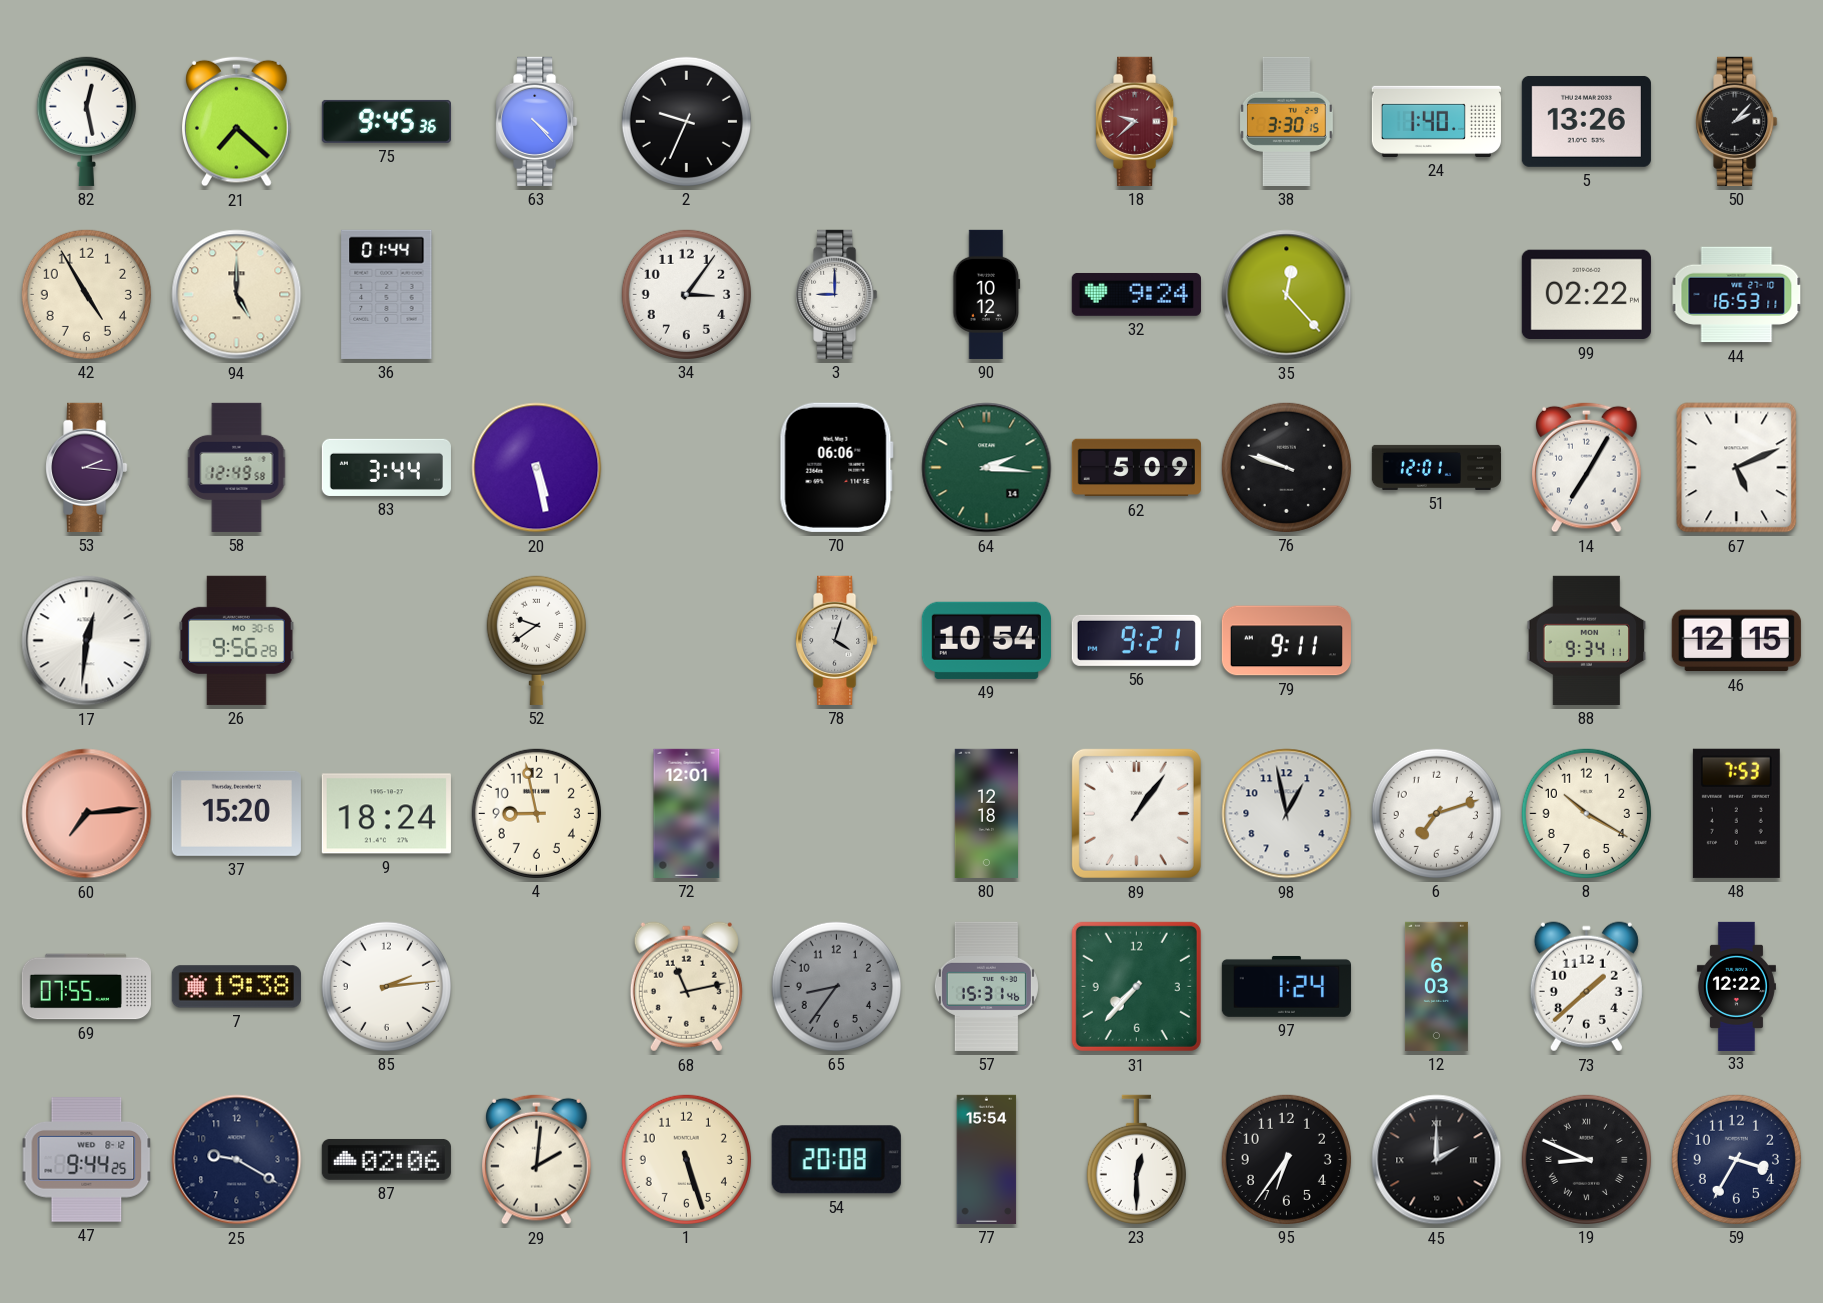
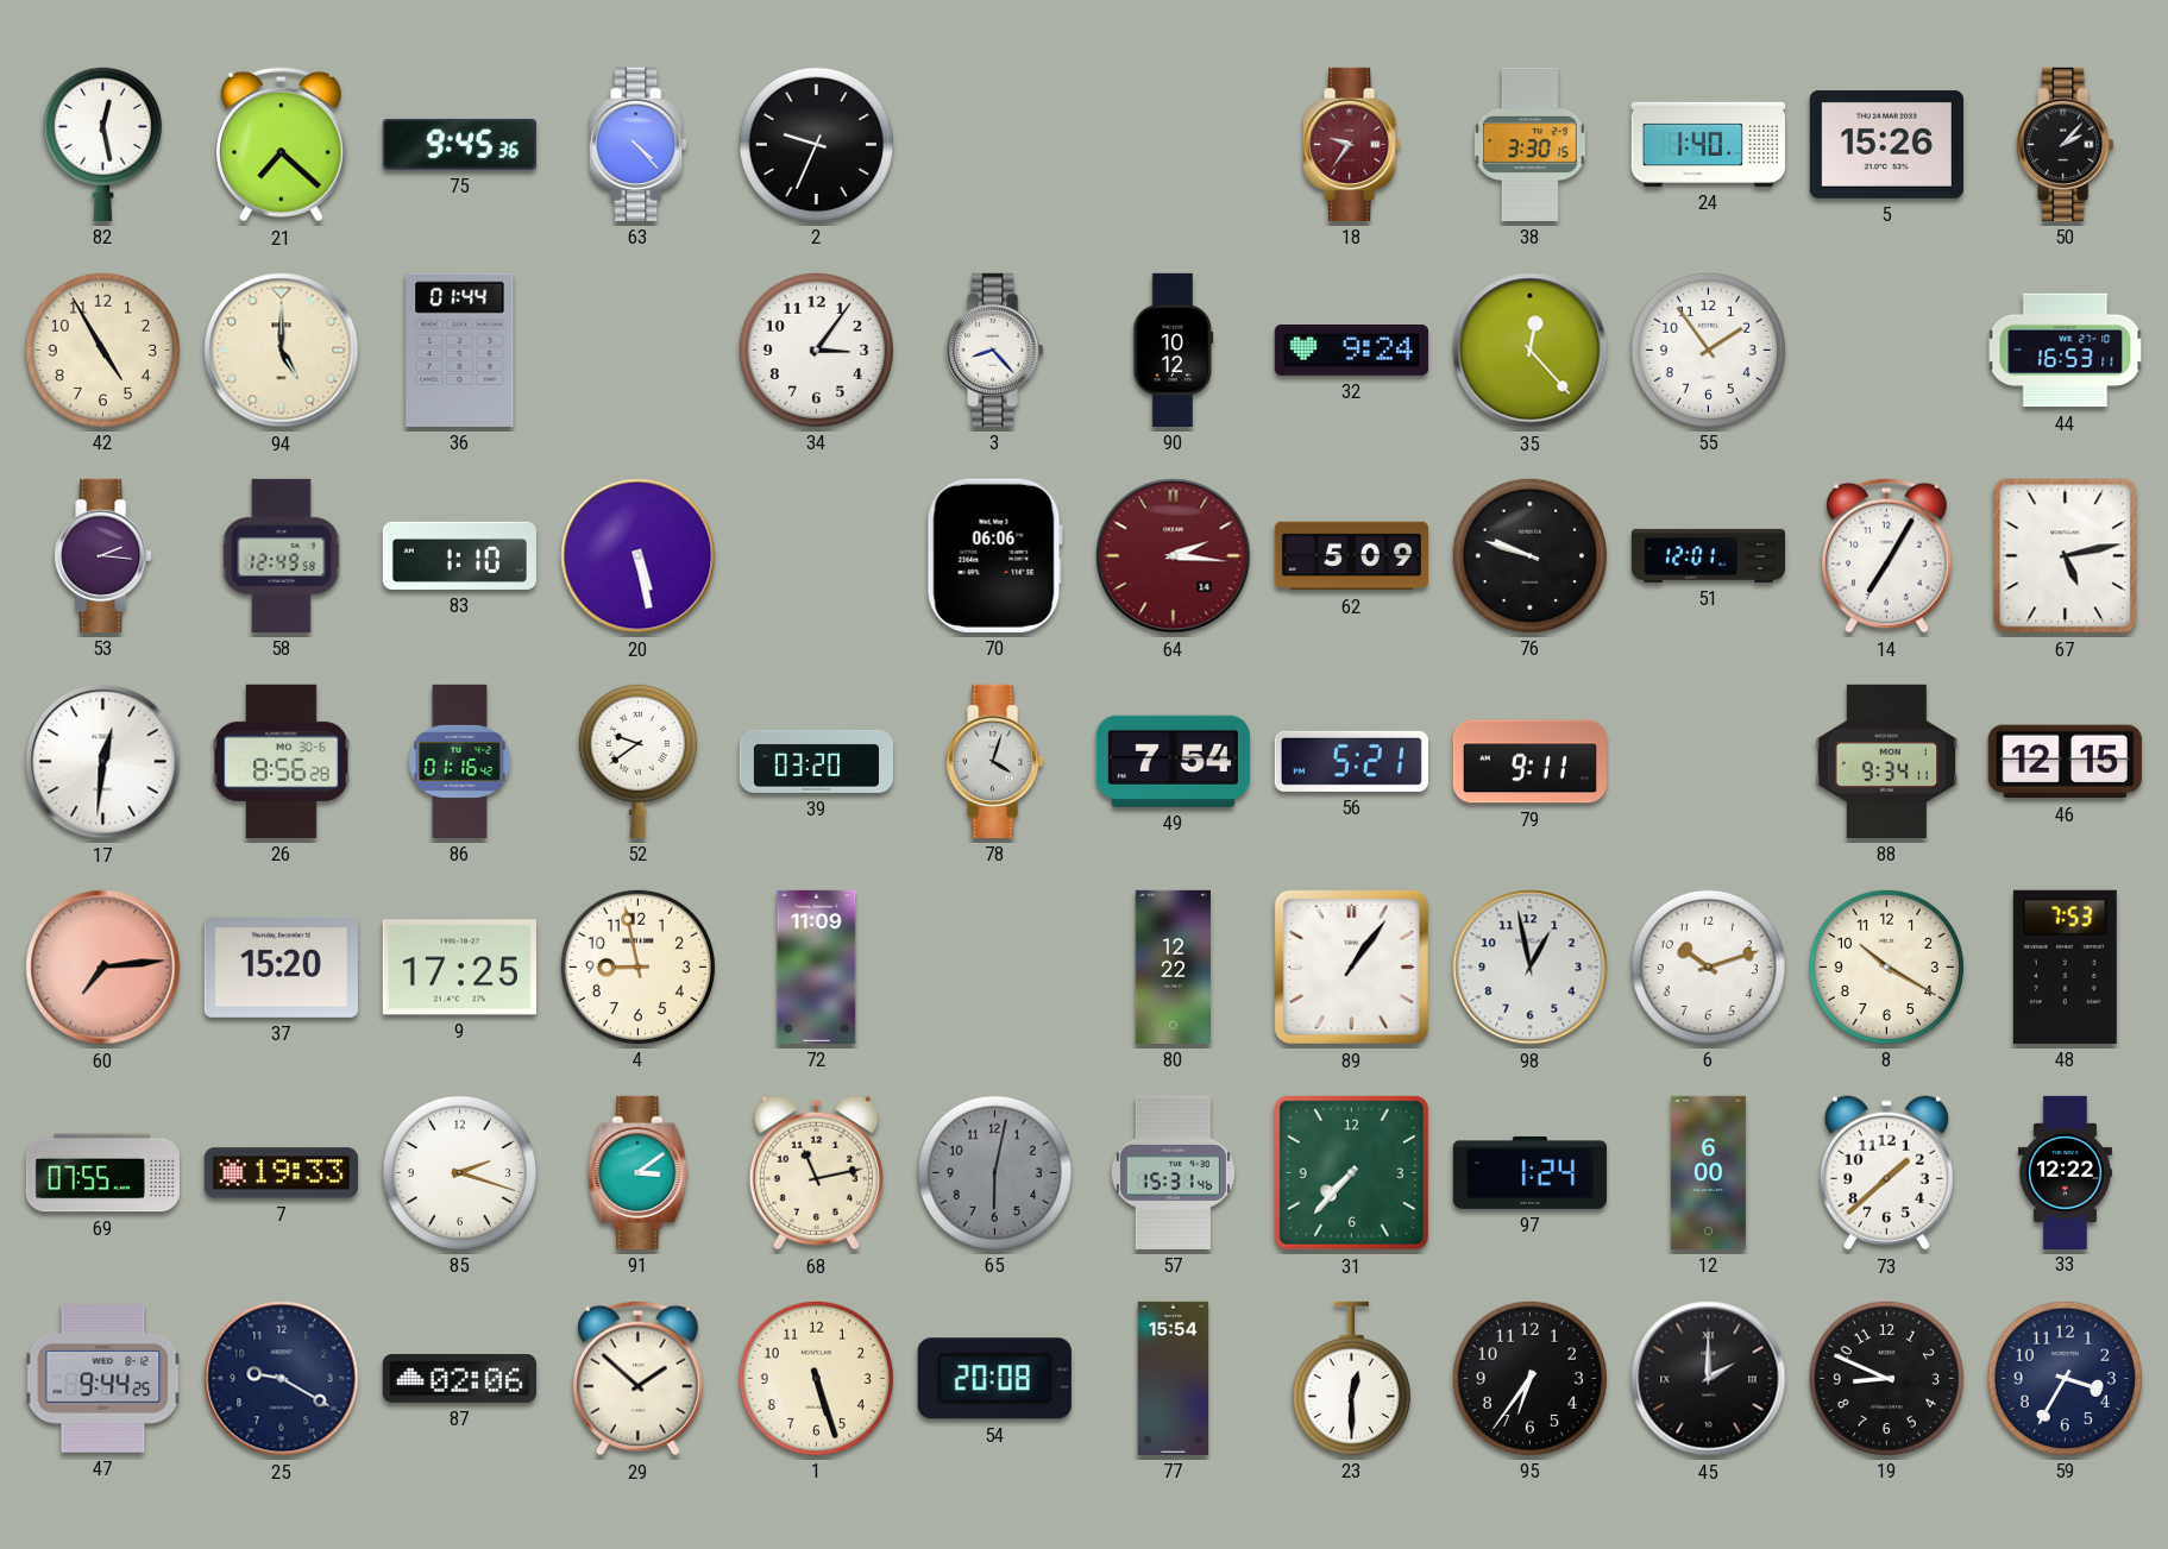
18: 9:38 -> 9:36 (1352, 144)
5: 13:26 -> 15:26 (1886, 144)
3: 9:00 -> 8:23 (995, 350)
55: none -> 1:54 (1708, 350)
99: 02:22 -> none (1586, 295)
83: 3:44 -> 1:10 (459, 555)
64 dial: green -> burgundy (1174, 556)
67: 5:11 -> 5:13 (2066, 556)
26: 9:56 -> 8:56 (282, 761)
86: none -> 01:16 (460, 761)
39: none -> 03:20 (816, 761)
49: 10:54 -> 7:54 (1173, 761)
56: 9:21 -> 5:21 (1351, 761)
9: 18:24 -> 17:25 (459, 968)
72: 12:01 -> 11:09 (817, 966)
80: 12:18 -> 12:22 (1173, 966)
6: 7:12 -> 10:12 (1708, 966)
7: 19:38 -> 19:33 (281, 1173)
85: 2:14 -> 2:18 (459, 1172)
91: none -> 3:09 (639, 1172)
65: 8:36 -> 6:02 (994, 1172)
12: 6:03 -> 6:00 (1708, 1172)
29: 2:01 -> 1:52 (639, 1378)
19 numerals: Roman -> Arabic (1886, 1378)
